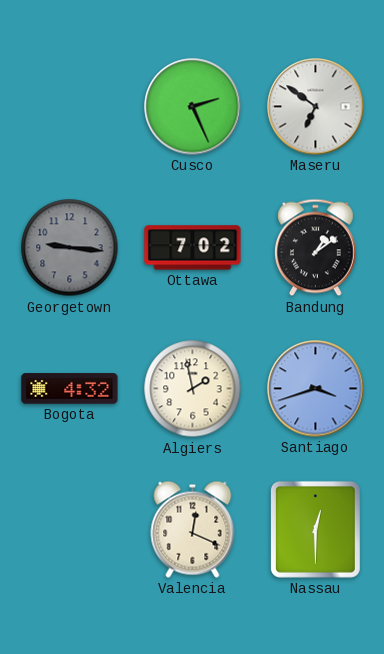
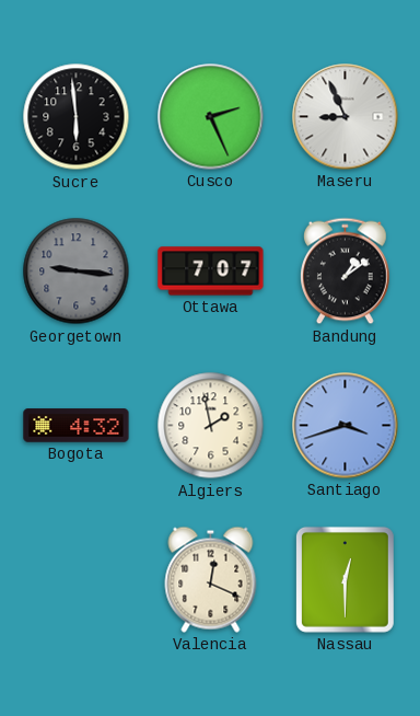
Sucre: none -> 5:59 (77, 117)
Maseru: 6:51 -> 8:56 (346, 117)
Ottawa: 7:02 -> 7:07 (211, 272)
